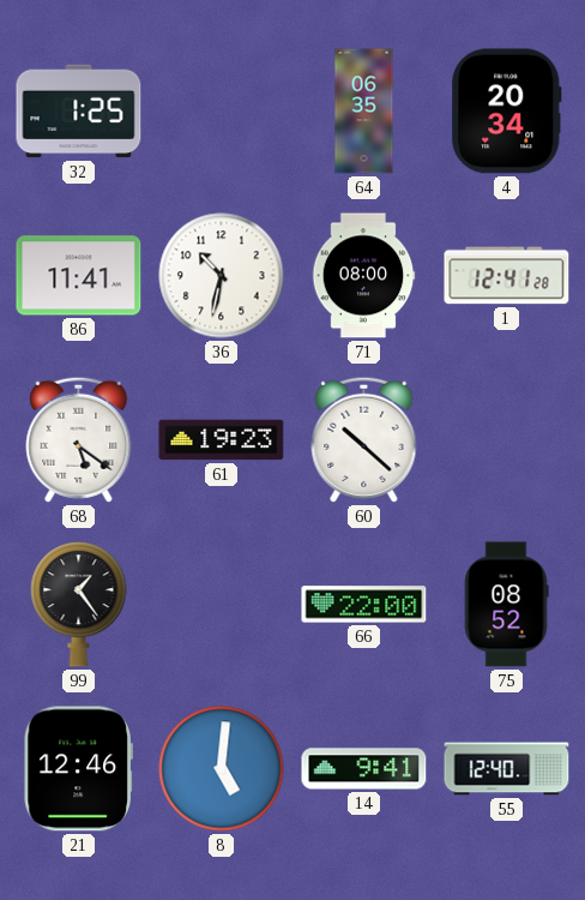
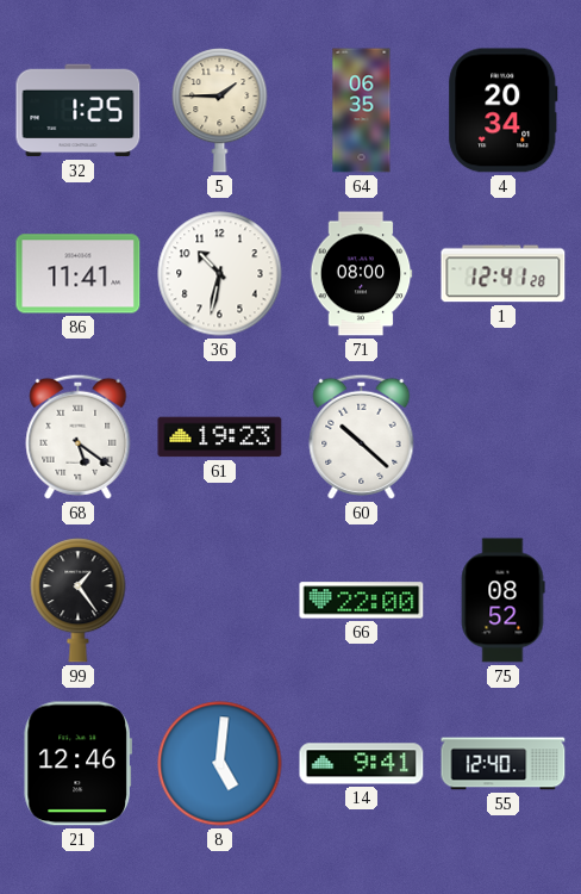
5: none -> 1:45 (220, 111)
